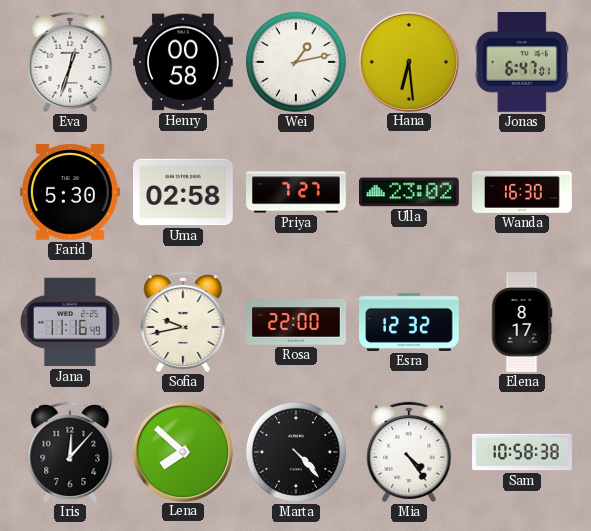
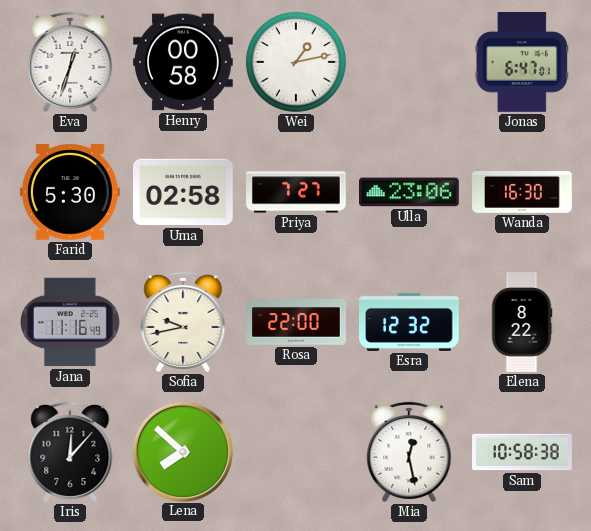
Hana: 6:29 -> none (408, 61)
Ulla: 23:02 -> 23:06 (410, 192)
Elena: 8:17 -> 8:22 (522, 322)
Marta: 4:23 -> none (296, 452)
Mia: 4:24 -> 12:28 (409, 452)
